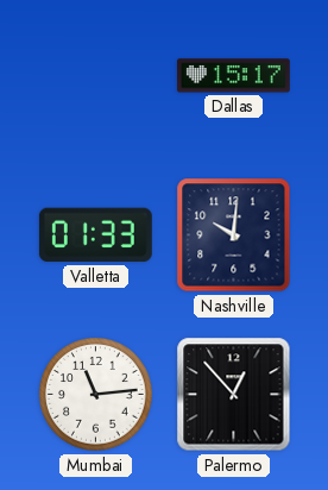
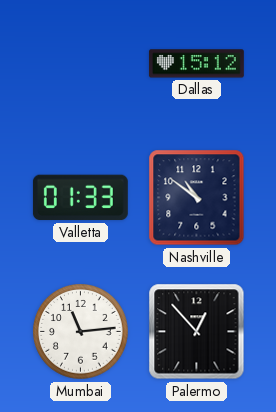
Dallas: 15:17 -> 15:12 (196, 64)
Nashville: 10:01 -> 10:51 (197, 198)
